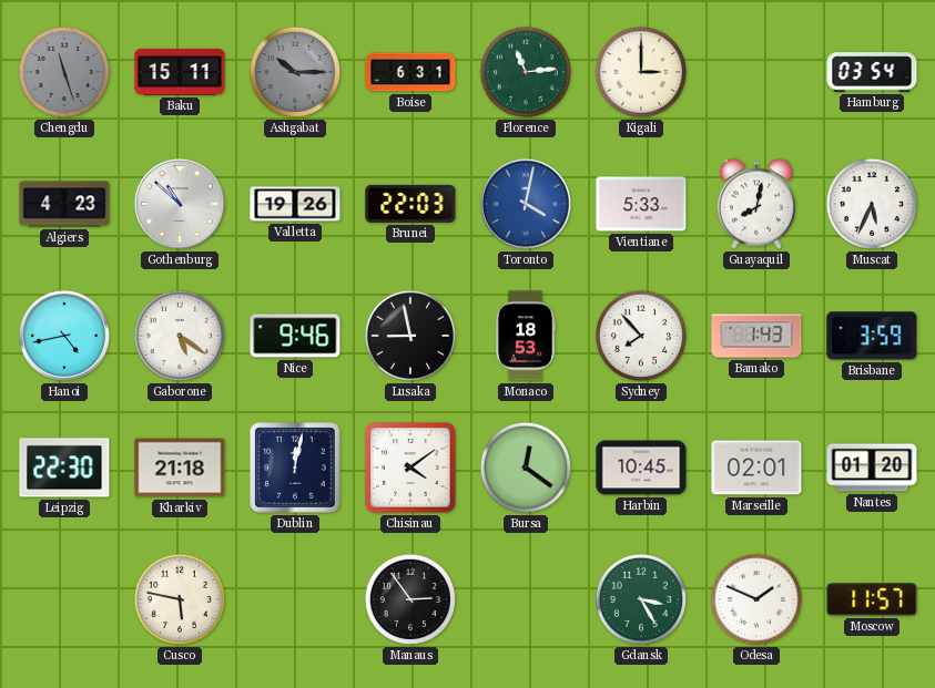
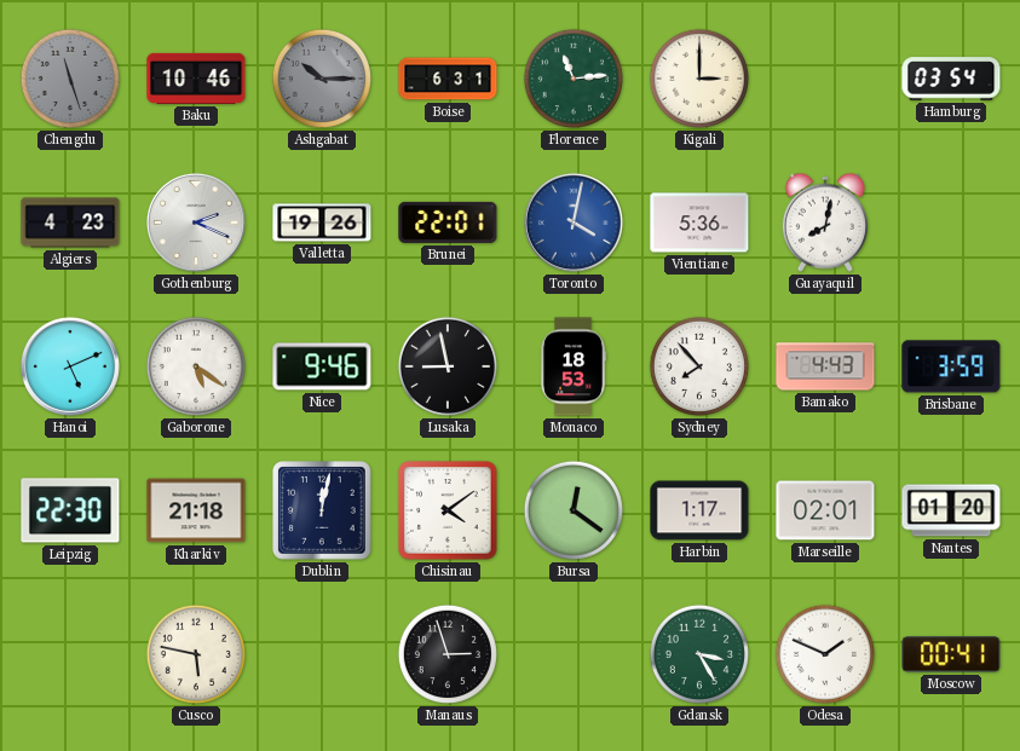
Baku: 15:11 -> 10:46 (196, 79)
Gothenburg: 10:52 -> 2:19 (196, 223)
Brunei: 22:03 -> 22:01 (448, 223)
Vientiane: 5:33 -> 5:36 (699, 223)
Muscat: 5:34 -> none (872, 204)
Hanoi: 4:43 -> 5:11 (70, 366)
Bamako: 1:43 -> 4:43 (825, 366)
Harbin: 10:45 -> 1:17 (699, 510)
Manaus: 2:54 -> 2:57 (448, 654)
Moscow: 11:57 -> 00:41 (951, 654)
